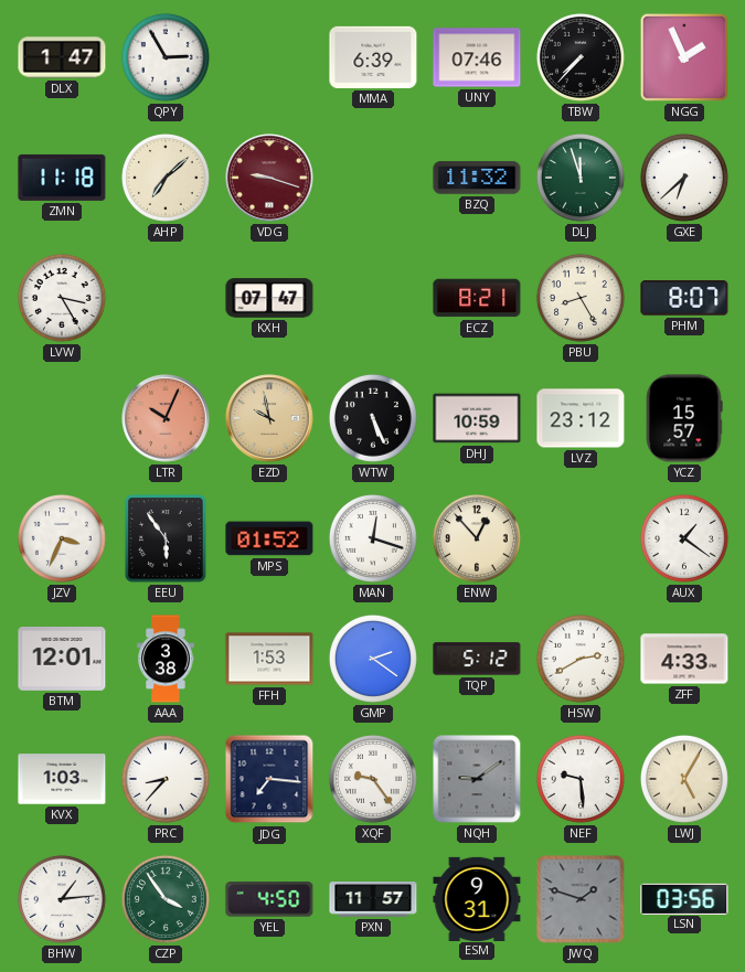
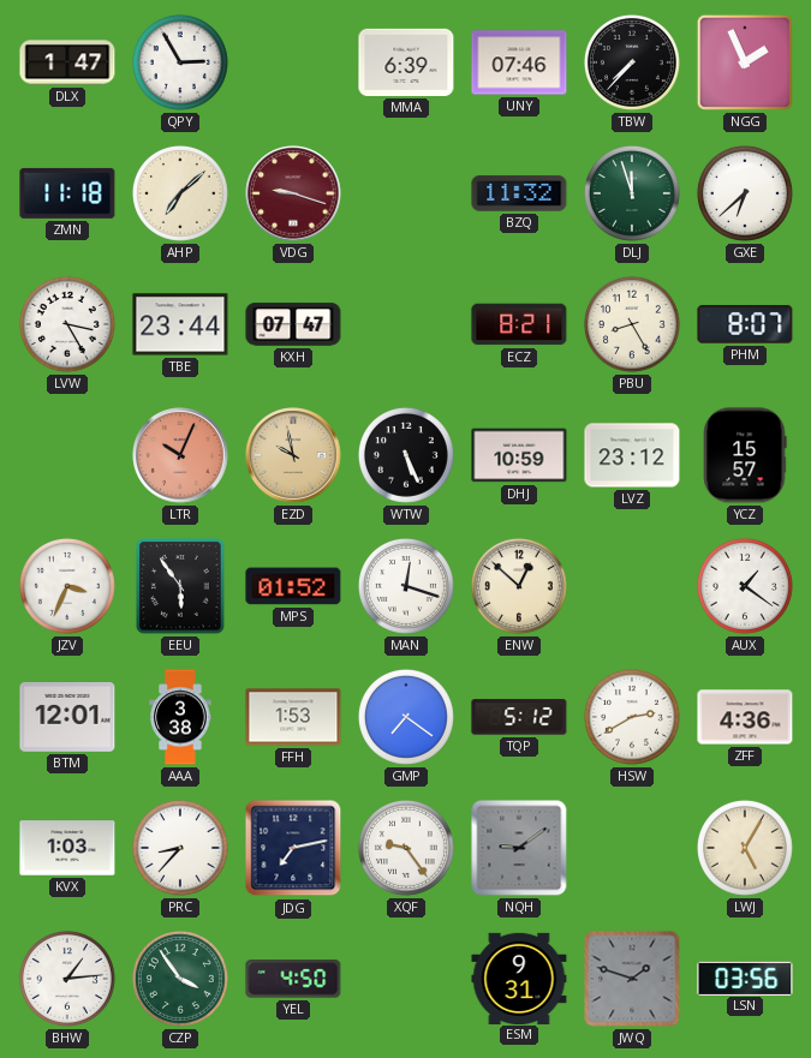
TBE: none -> 23:44 (180, 324)
ENW: 12:53 -> 12:52 (519, 586)
GMP: 2:21 -> 7:21 (406, 717)
ZFF: 4:33 -> 4:36 (745, 717)
JDG: 7:16 -> 7:13 (293, 848)
NEF: 9:29 -> none (581, 779)
PXN: 11:57 -> none (373, 900)
